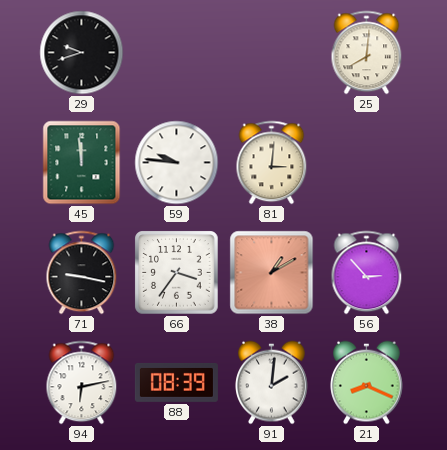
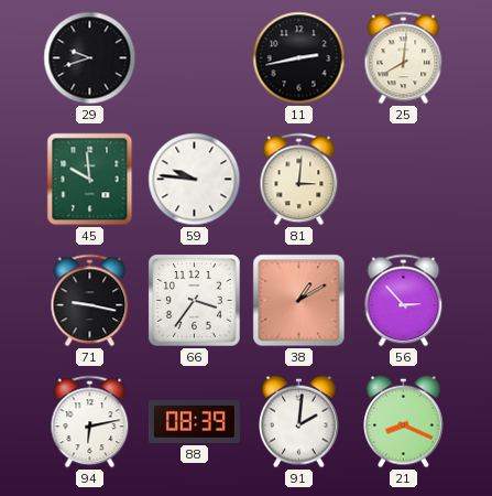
11: none -> 2:43 (299, 58)
45: 11:59 -> 9:59 (90, 180)
